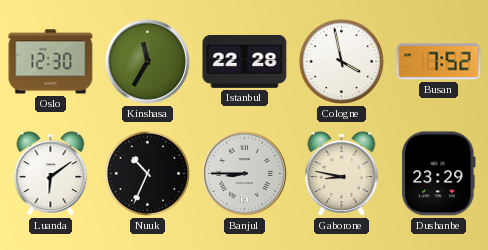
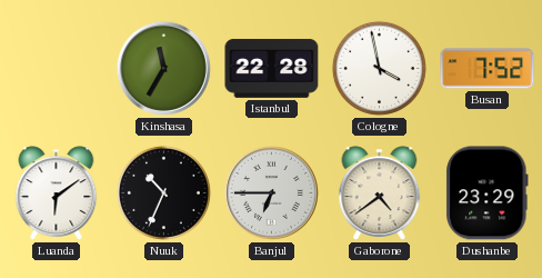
Oslo: 12:30 -> none (51, 62)
Banjul: 8:45 -> 6:45 (271, 192)
Gaborone: 8:47 -> 4:39 (380, 193)
